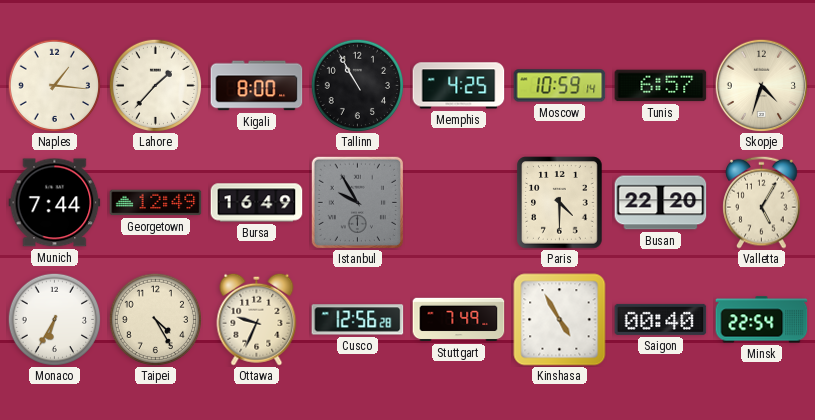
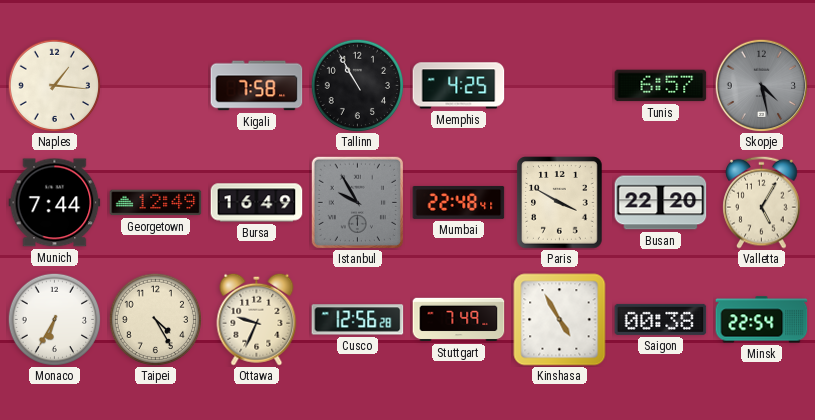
Lahore: 1:37 -> none (155, 85)
Kigali: 8:00 -> 7:58 (257, 86)
Moscow: 10:59 -> none (560, 86)
Skopje: 4:33 -> 4:28 (761, 85)
Skopje dial: cream -> grey (761, 85)
Mumbai: none -> 22:48 (459, 202)
Paris: 4:30 -> 3:50 (560, 203)
Saigon: 00:40 -> 00:38 (661, 319)
